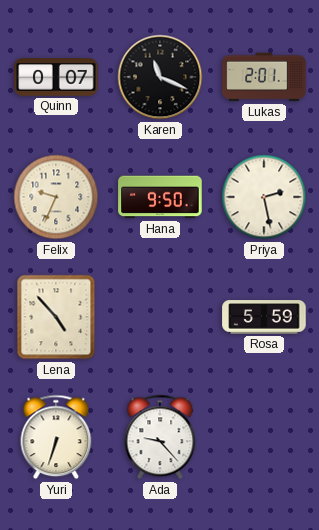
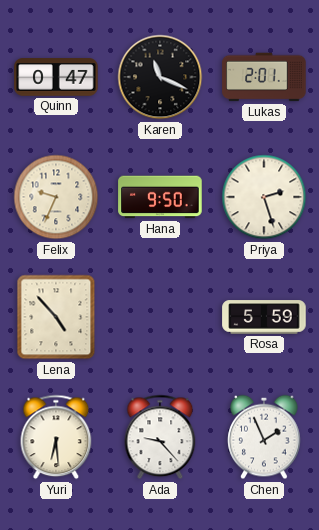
Quinn: 0:07 -> 0:47 (56, 77)
Priya: 2:28 -> 2:27 (264, 197)
Yuri: 6:33 -> 6:29 (56, 437)
Chen: none -> 1:56 (264, 437)
